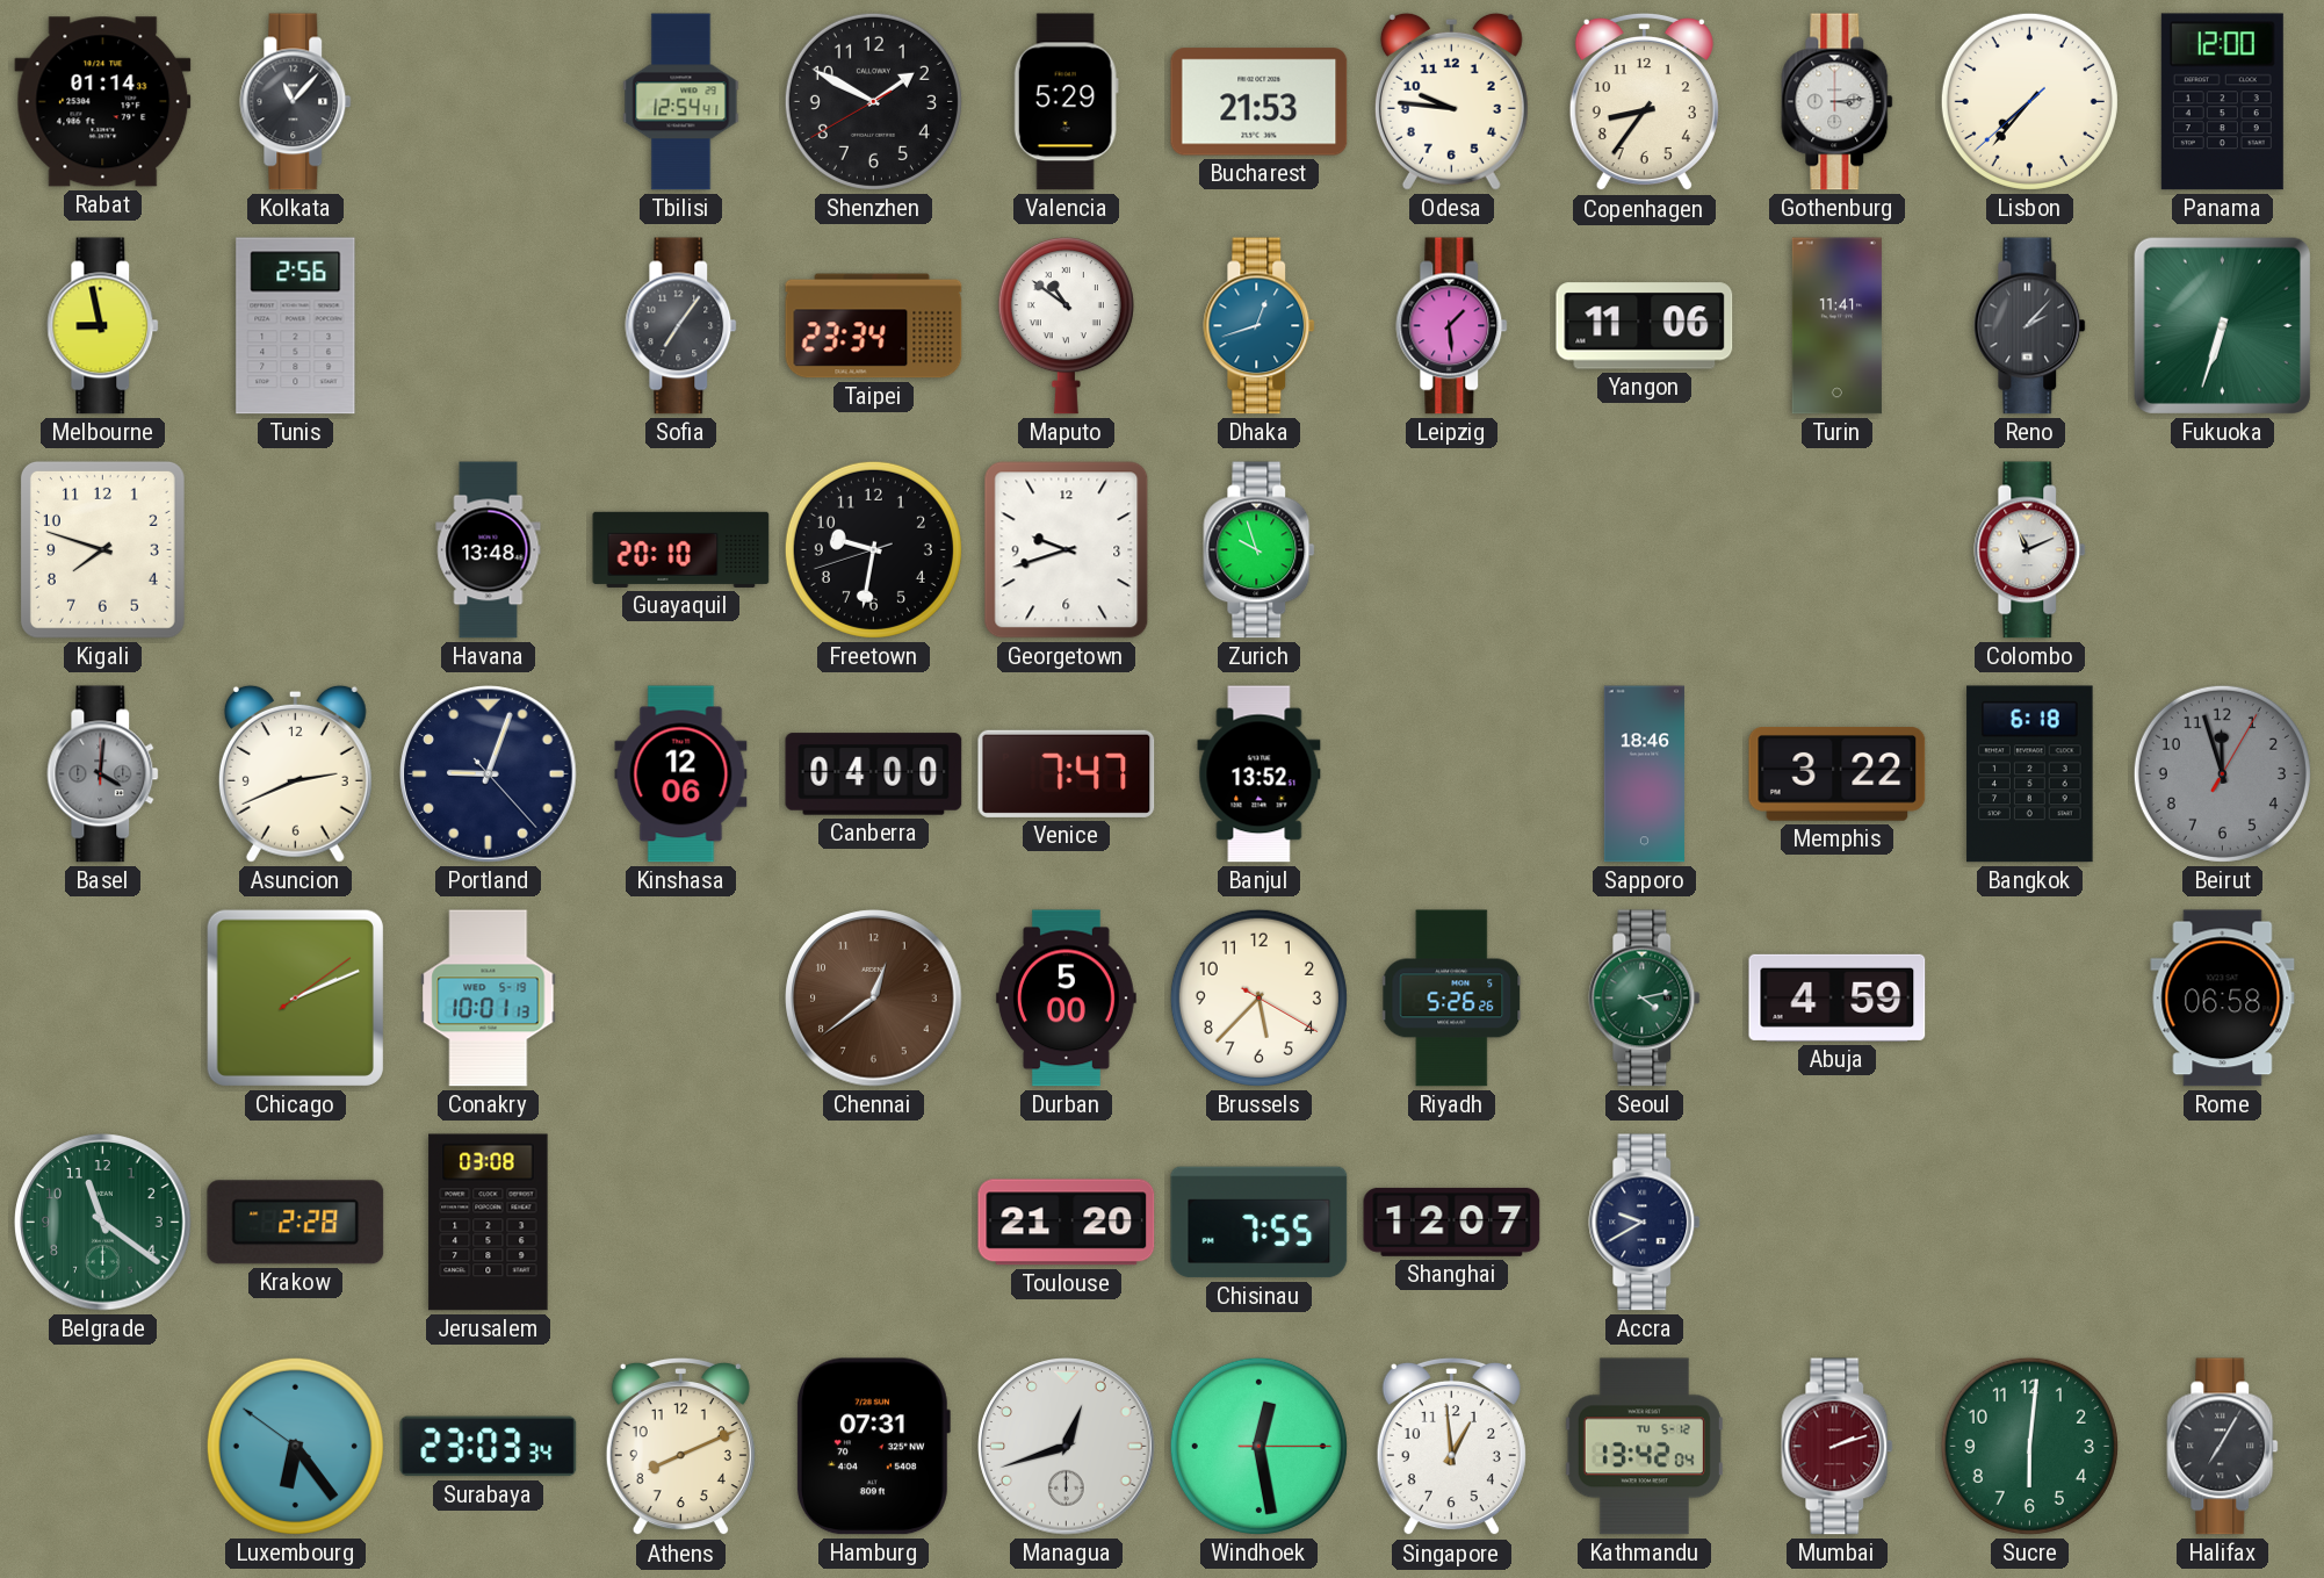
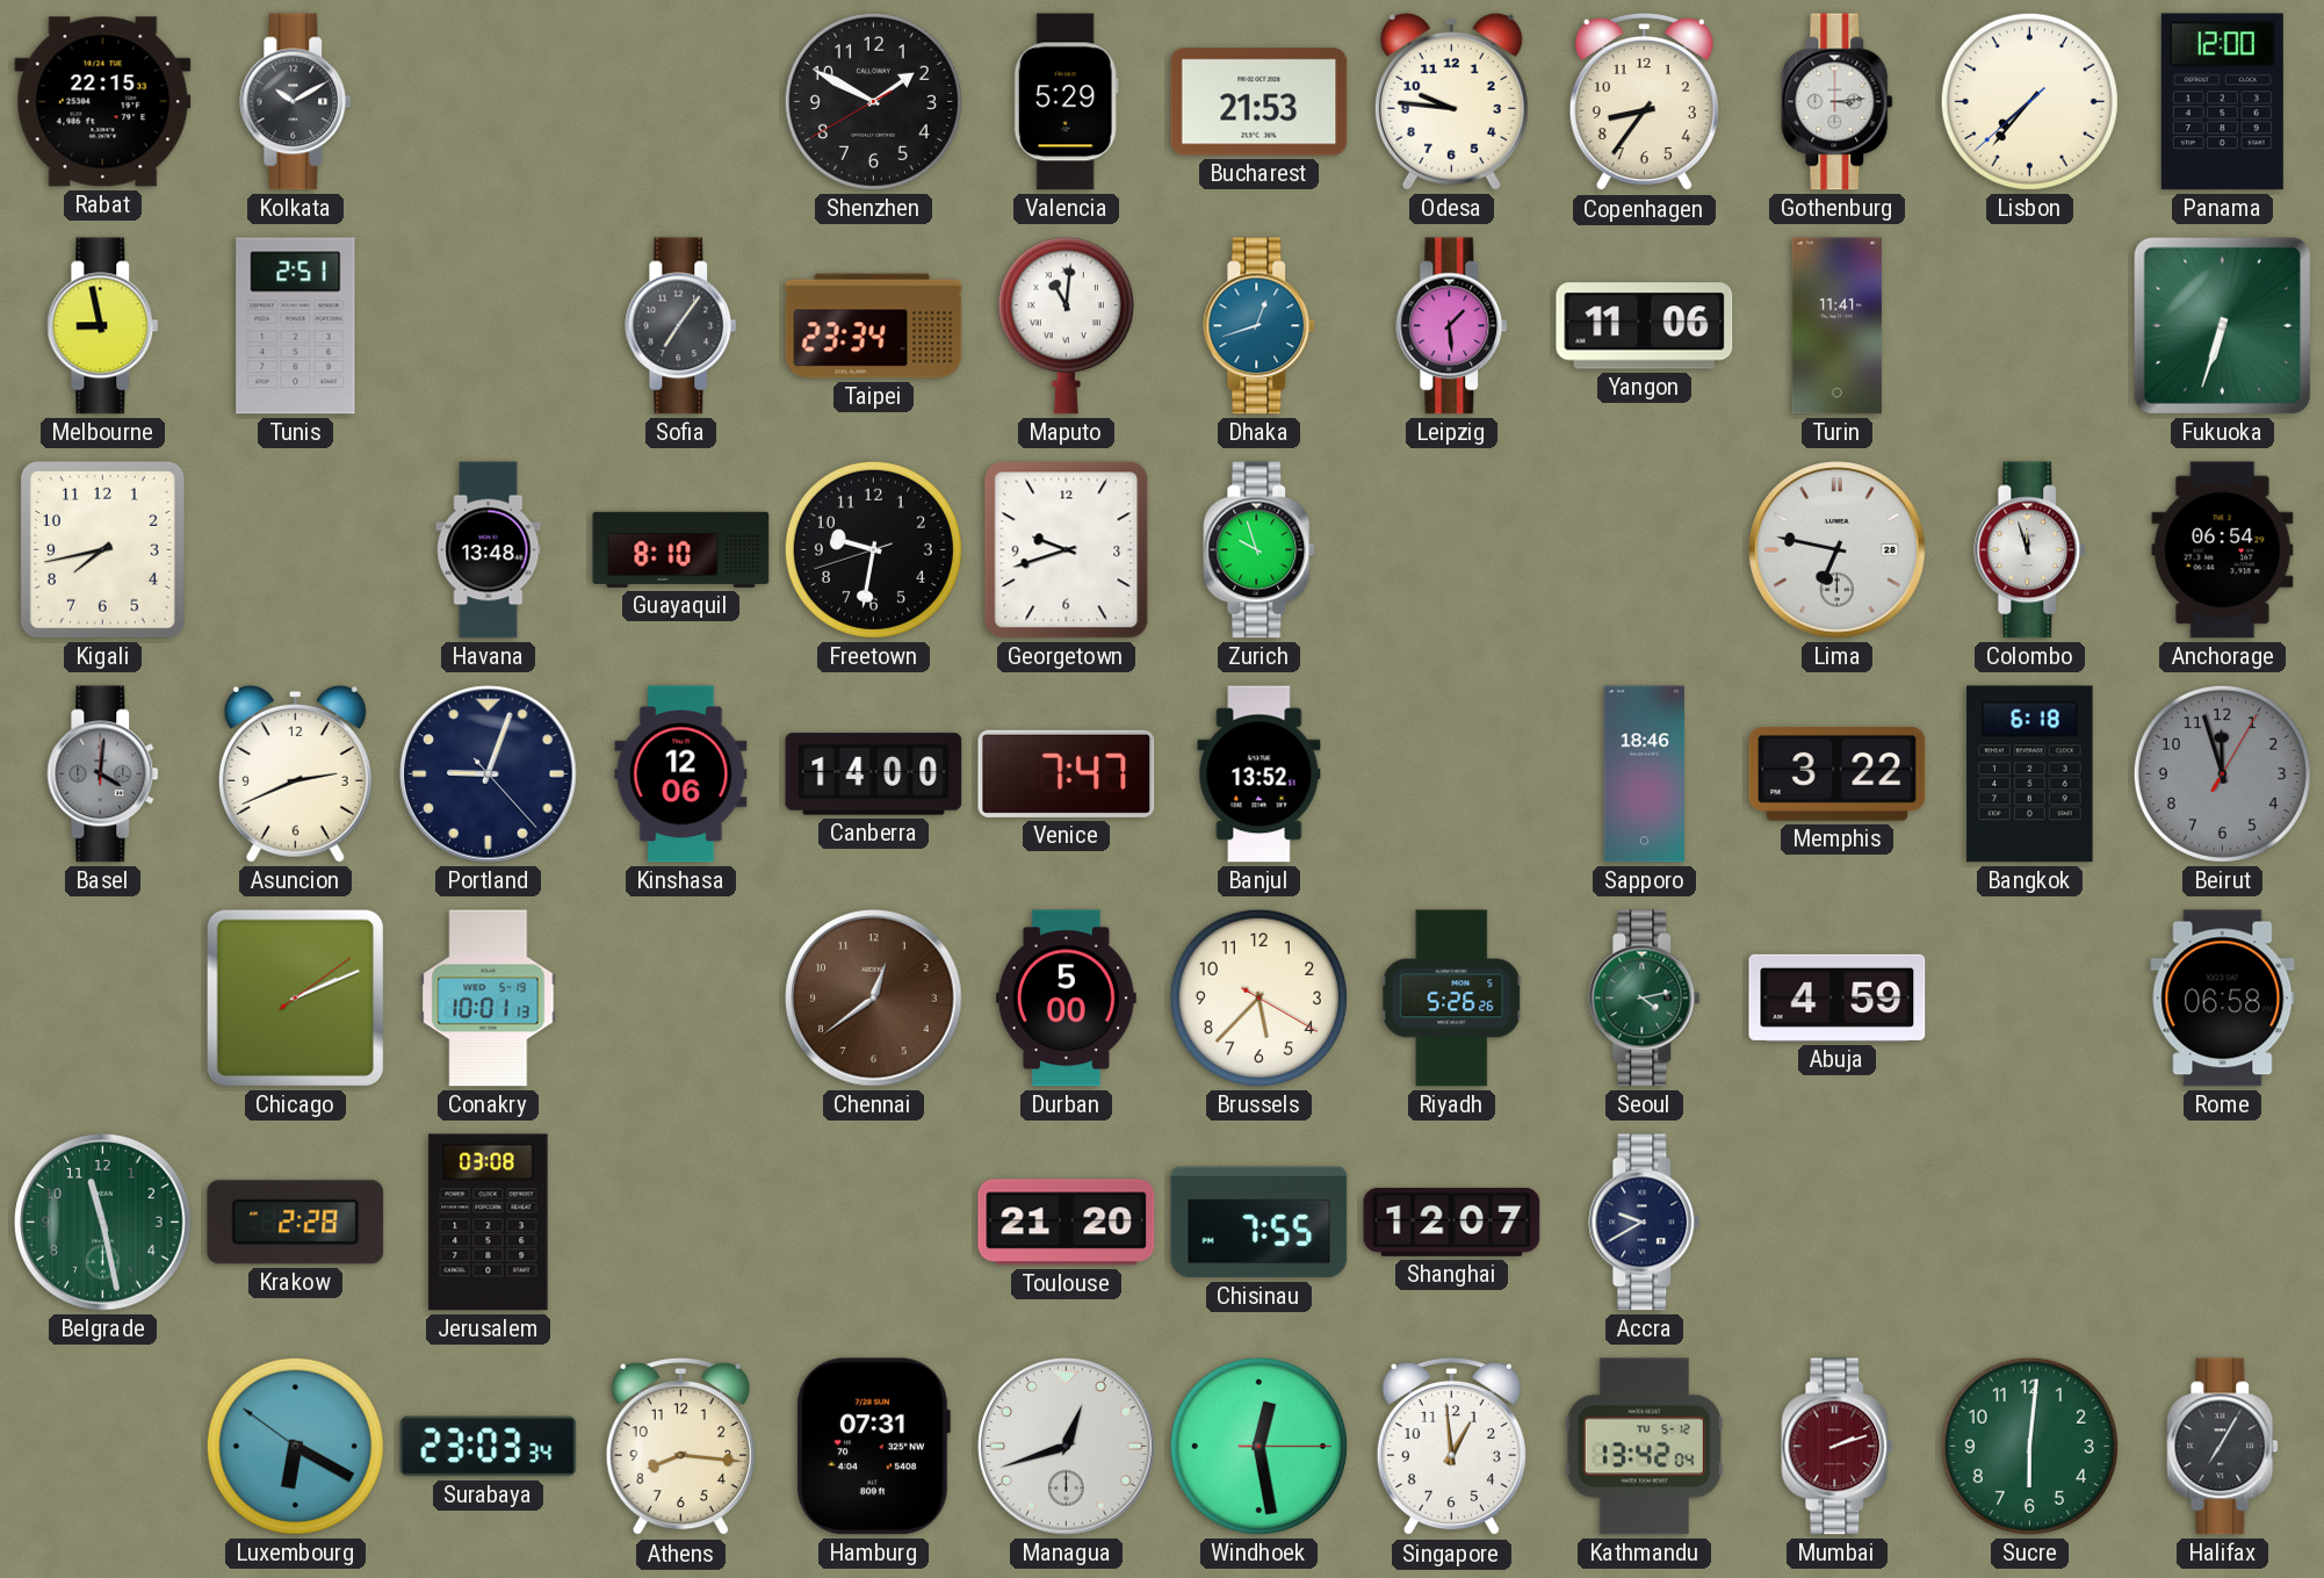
Rabat: 01:14 -> 22:15 (103, 102)
Kolkata: 11:07 -> 10:10 (296, 102)
Tbilisi: 12:54 -> none (681, 102)
Tunis: 2:56 -> 2:51 (296, 326)
Maputo: 10:51 -> 11:01 (1066, 326)
Reno: 2:07 -> none (2030, 326)
Kigali: 7:48 -> 7:43 (102, 549)
Guayaquil: 20:10 -> 8:10 (681, 549)
Lima: none -> 6:47 (1838, 550)
Colombo: 11:11 -> 11:57 (2030, 550)
Anchorage: none -> 06:54 (2223, 550)
Canberra: 04:00 -> 14:00 (874, 774)
Belgrade: 11:21 -> 11:28 (103, 1223)
Luxembourg: 6:23 -> 6:19 (295, 1446)
Athens: 8:11 -> 8:16 (680, 1447)
